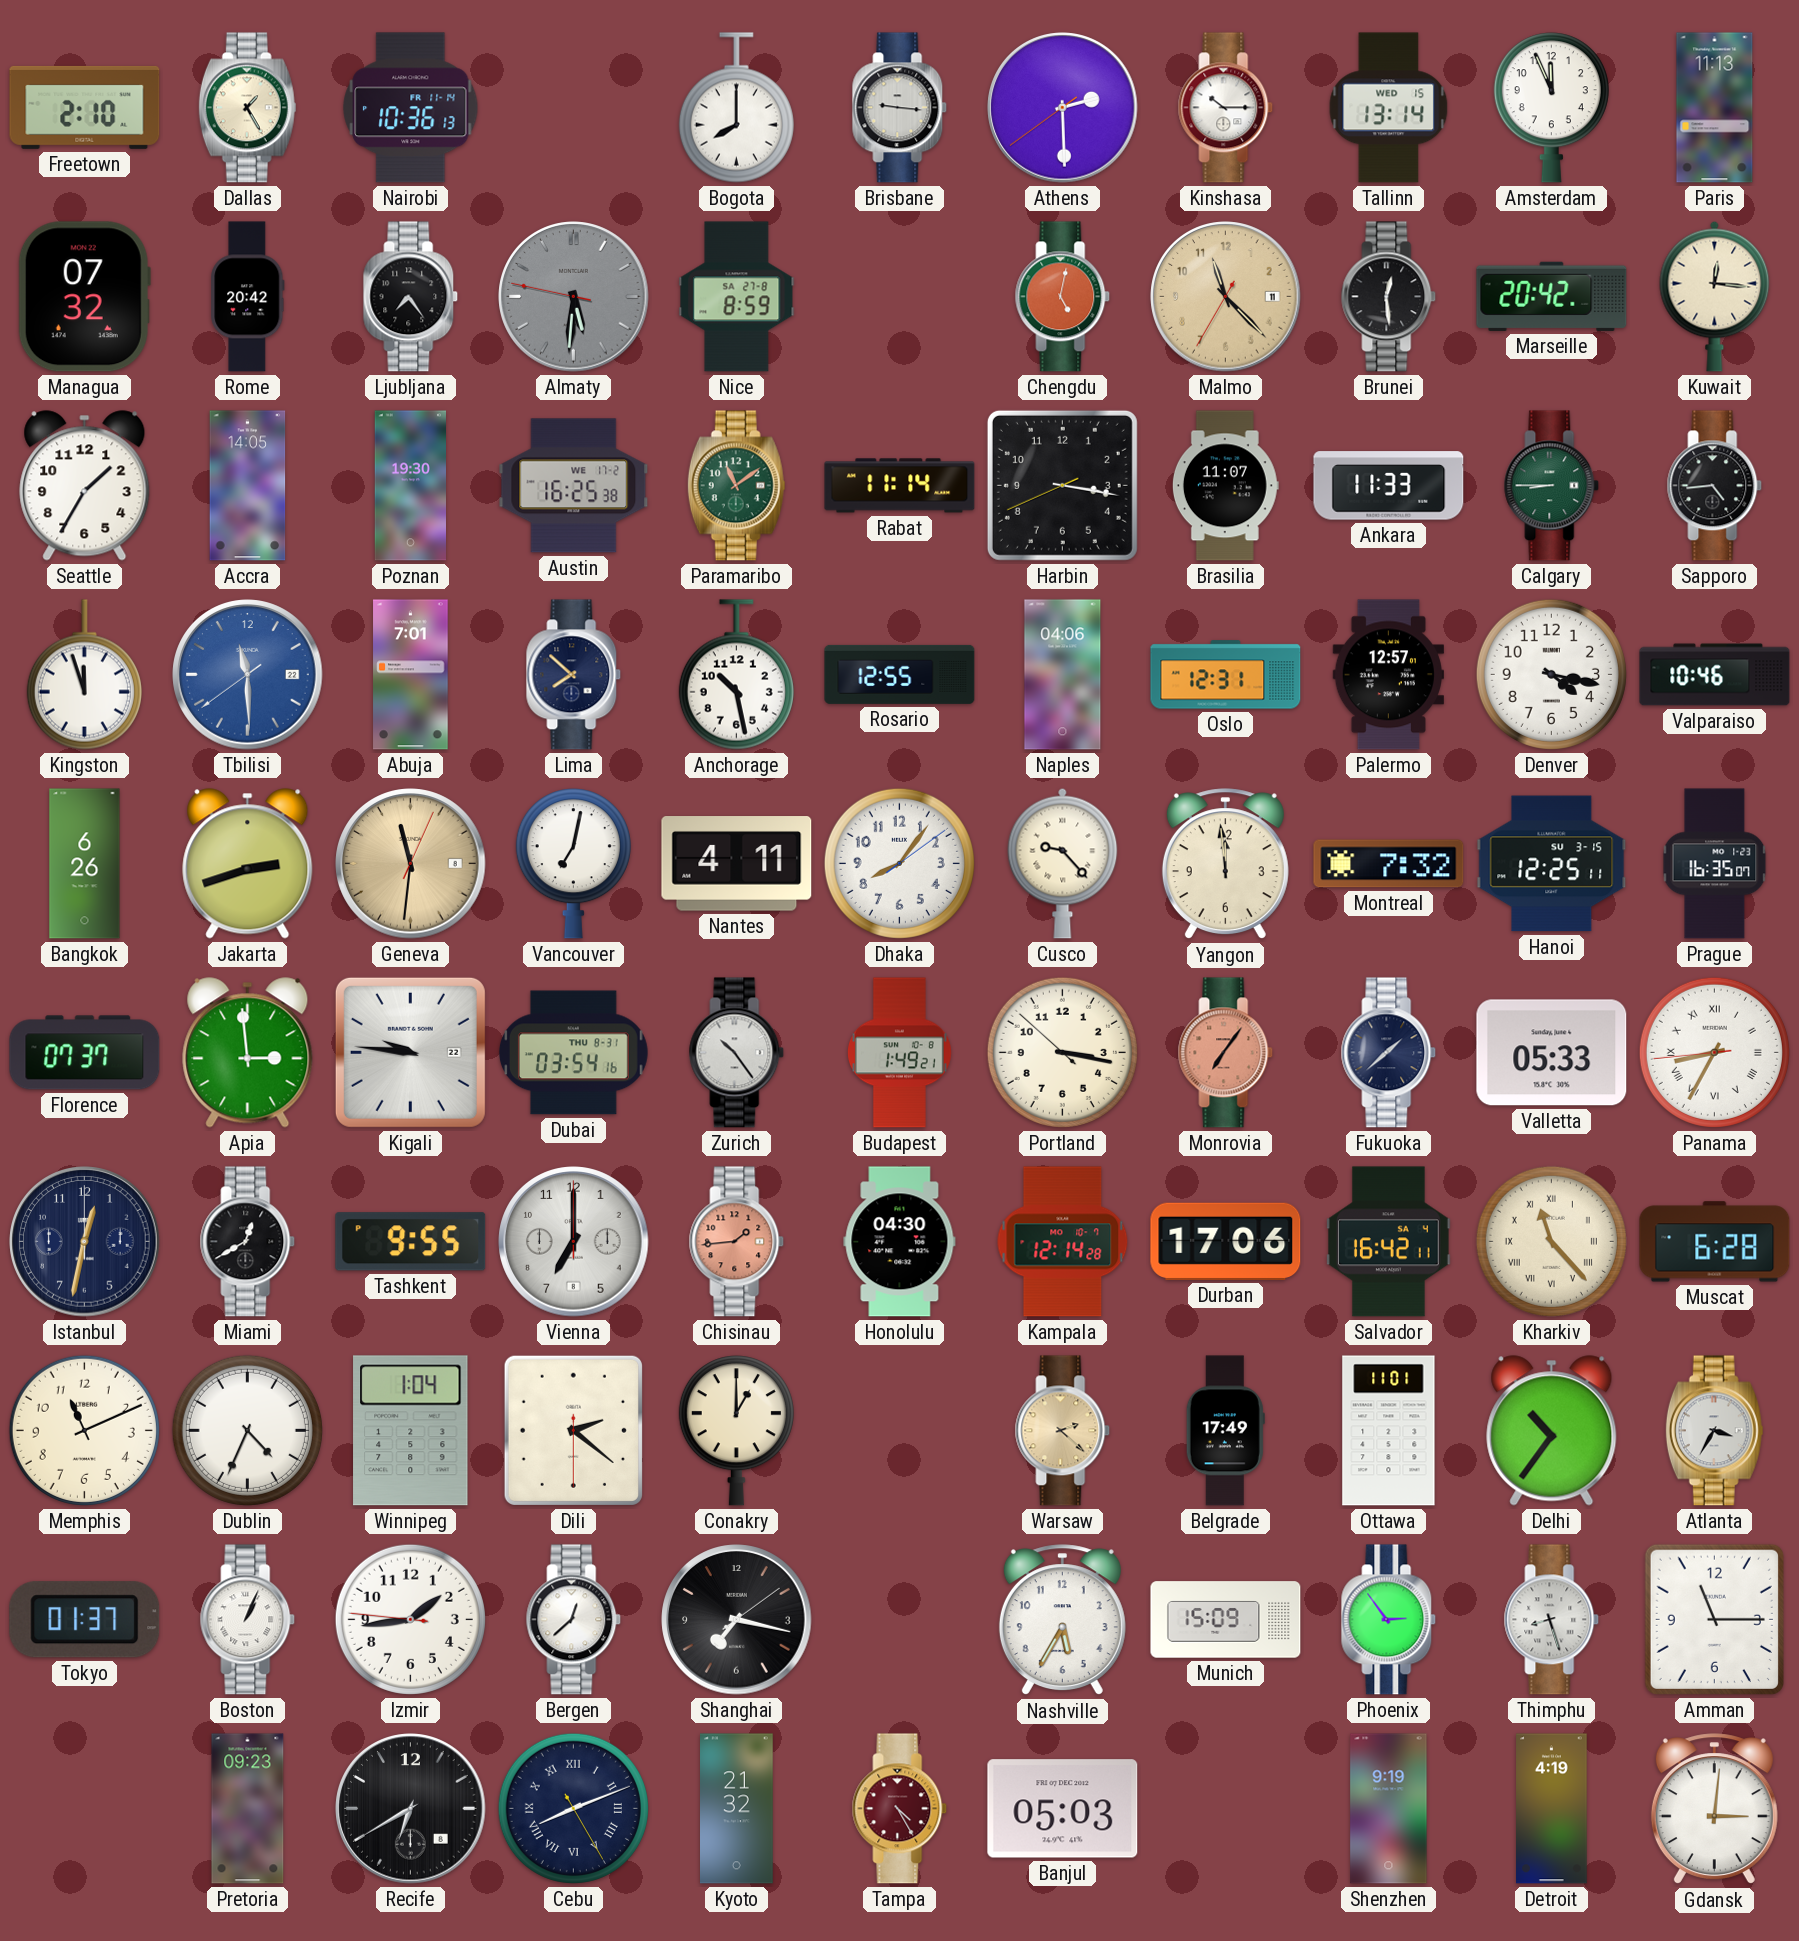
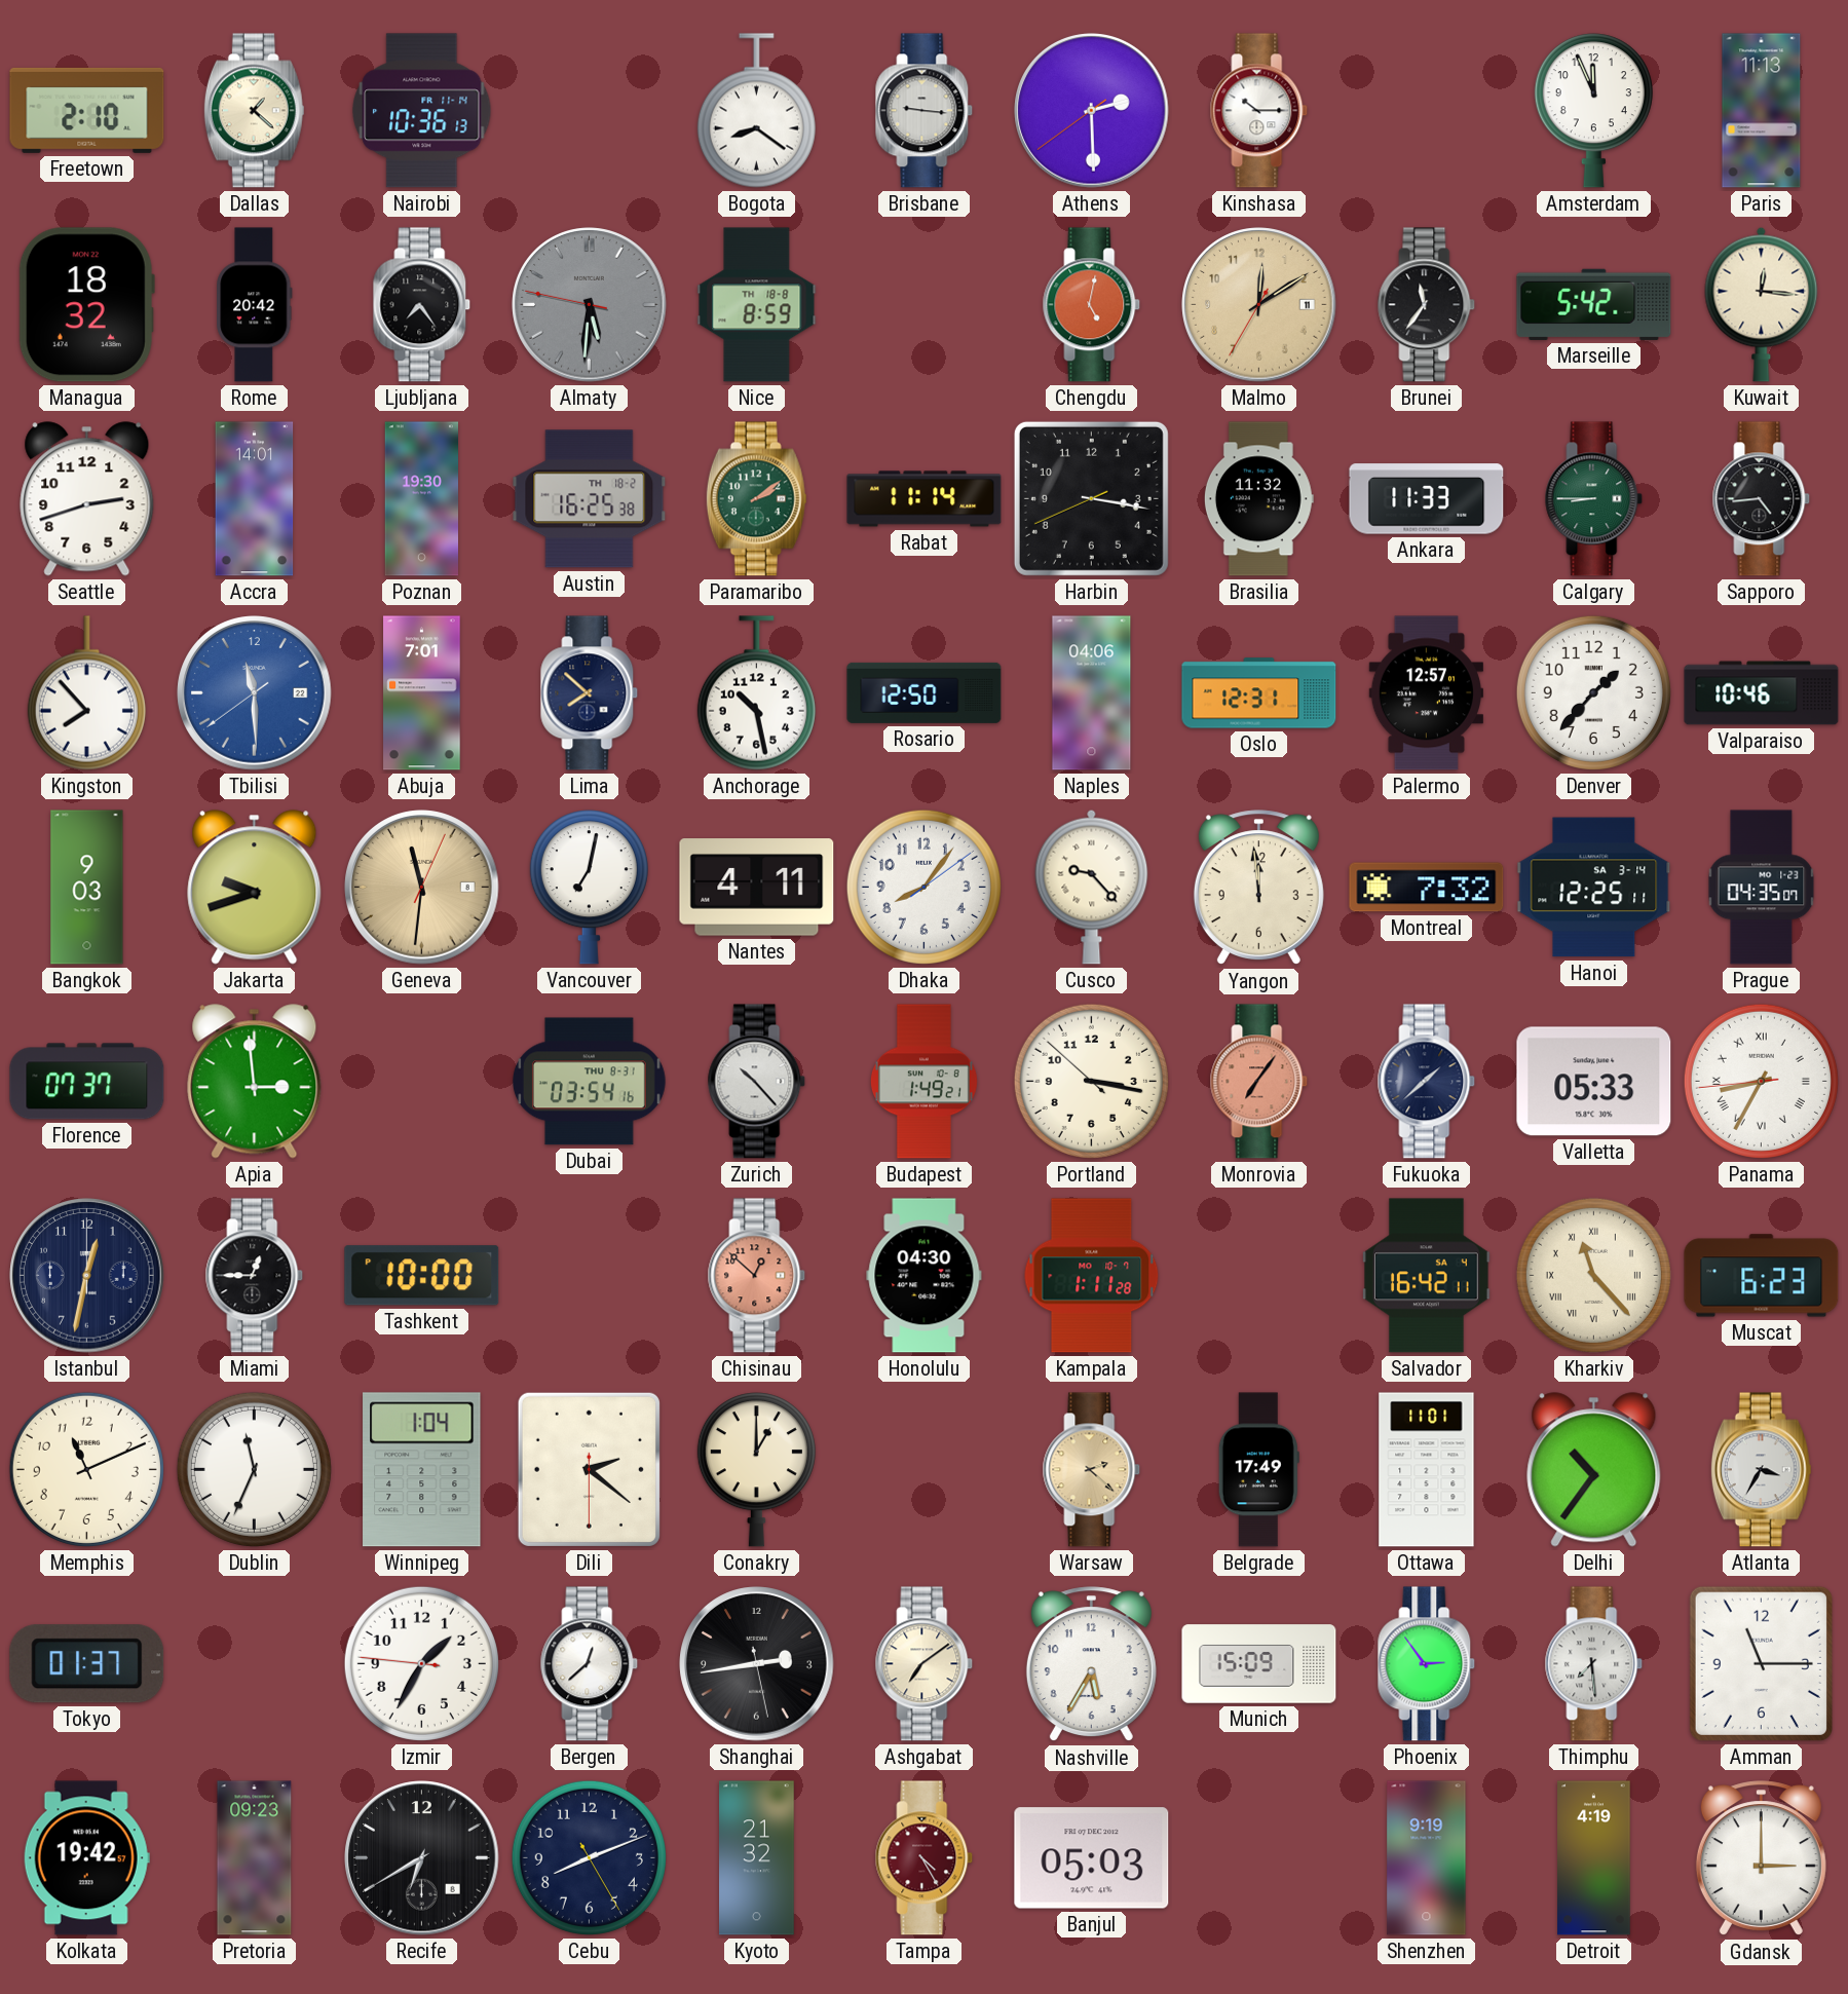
Dallas: 1:25 -> 1:22 (254, 111)
Bogota: 8:00 -> 8:21 (756, 111)
Tallinn: 13:14 -> none (1389, 108)
Managua: 07:32 -> 18:32 (86, 305)
Nice date: SA 27-8 -> TH 18-8 (757, 305)
Malmo: 11:22 -> 12:09 (1259, 305)
Brunei: 12:29 -> 11:36 (1427, 305)
Marseille: 20:42 -> 5:42 (1594, 304)
Seattle: 1:35 -> 2:42 (87, 499)
Accra: 14:05 -> 14:01 (255, 499)
Austin date: WE 17-2 -> TH 18-2 (590, 499)
Paramaribo: 11:09 -> 2:09 (756, 499)
Brasilia: 11:07 -> 11:32 (1258, 499)
Kingston: 11:57 -> 7:53 (86, 693)
Rosario: 12:55 -> 12:50 (925, 692)
Denver: 4:17 -> 1:37 (1593, 692)
Bangkok: 6:26 -> 9:03 (87, 888)
Jakarta: 2:42 -> 9:42 (255, 888)
Hanoi date: SU 3-15 -> SA 3-14 (1594, 888)
Prague: 16:35 -> 04:35 (1762, 888)
Kigali: 9:46 -> none (410, 1052)
Zurich: 10:24 -> 10:23 (757, 1082)
Miami: 12:40 -> 12:45 (255, 1276)
Tashkent: 9:55 -> 10:00 (422, 1276)
Vienna: 7:00 -> none (574, 1242)
Chisinau: 1:44 -> 12:52 (757, 1276)
Kampala: 12:14 -> 1:11 (1092, 1276)
Durban: 17:06 -> none (1226, 1241)
Muscat: 6:28 -> 6:23 (1762, 1276)
Dublin: 4:34 -> 11:34 (254, 1469)
Boston: 1:04 -> none (248, 1620)
Izmir: 1:43 -> 1:34 (421, 1663)
Shanghai: 7:17 -> 2:43 (757, 1664)
Ashgabat: none -> 7:09 (925, 1664)
Thimphu: 8:27 -> 7:29 (1594, 1664)
Kolkata: none -> 19:42 (86, 1858)
Cebu numerals: Roman -> Arabic (589, 1857)
Gdansk: 3:01 -> 3:00 (1761, 1858)
